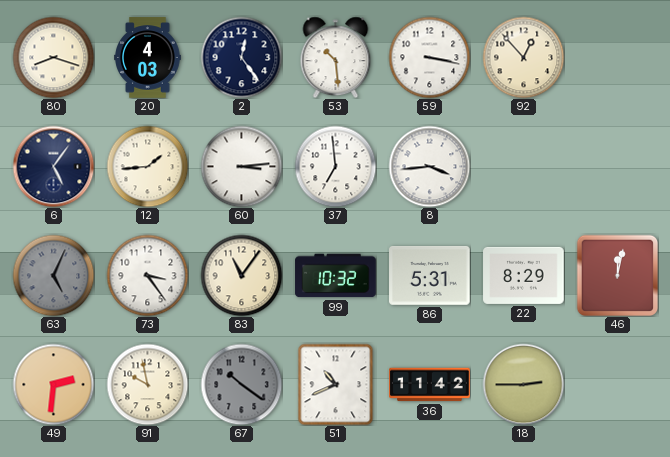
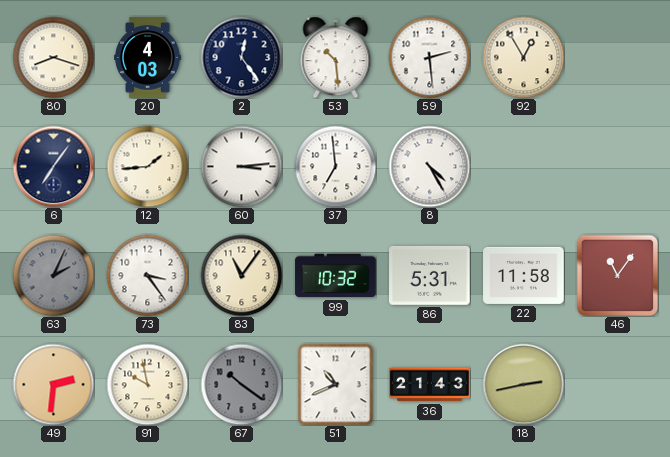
59: 3:17 -> 2:29 (429, 57)
92: 12:53 -> 12:55 (523, 57)
6: 5:06 -> 7:06 (53, 166)
8: 3:44 -> 4:25 (429, 166)
63: 5:04 -> 2:04 (53, 275)
22: 8:29 -> 11:58 (524, 275)
46: 12:02 -> 11:06 (617, 275)
36: 11:42 -> 21:43 (430, 385)
18: 2:45 -> 2:43 (523, 384)
